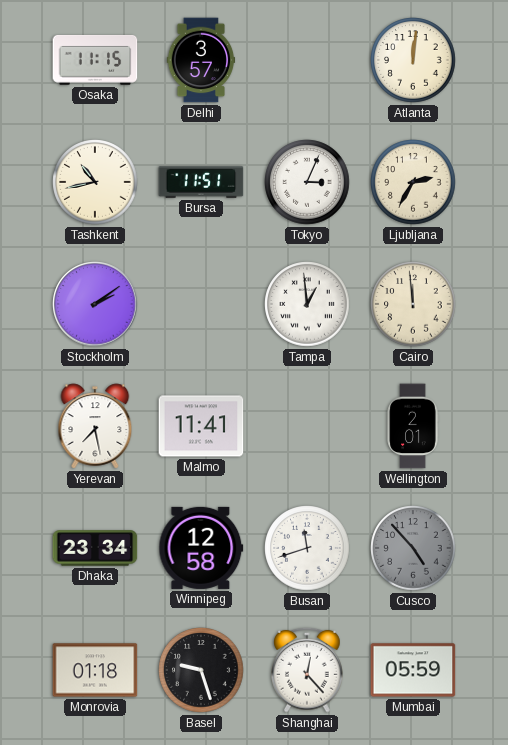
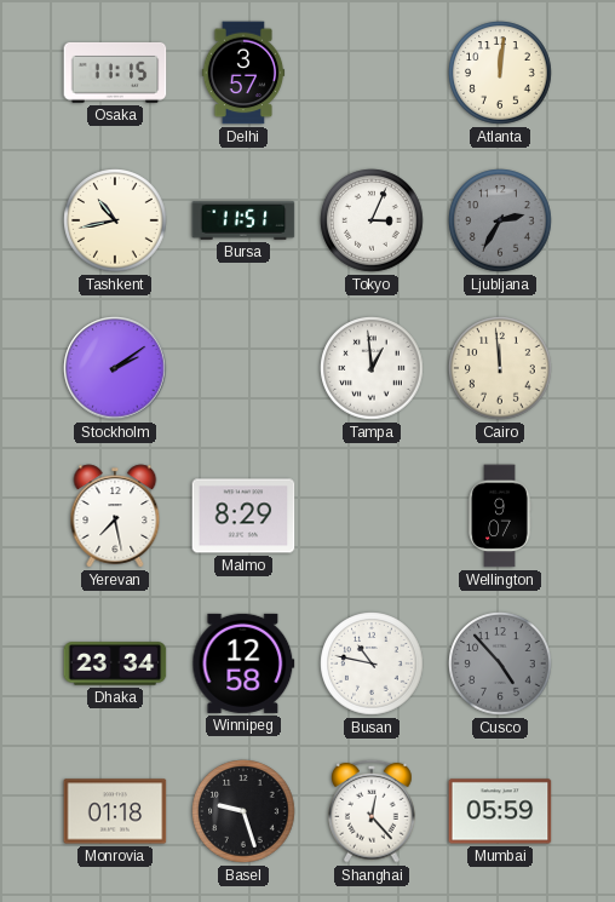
Ljubljana dial: cream -> grey (500, 220)
Malmo: 11:41 -> 8:29 (243, 516)
Wellington: 2:01 -> 9:07 (500, 516)
Busan: 11:42 -> 10:47 (372, 663)
